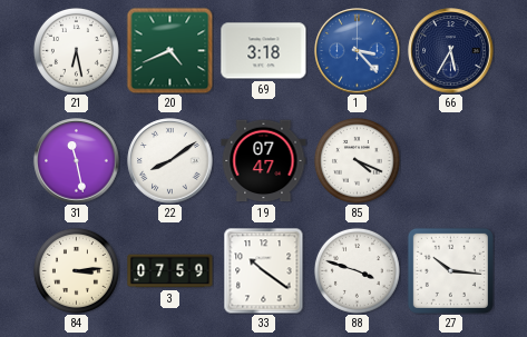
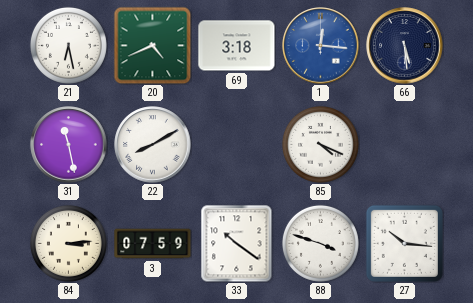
1: 3:23 -> 12:16 (321, 46)
66: 5:35 -> 5:29 (405, 46)
22: 8:09 -> 8:10 (153, 145)
19: 07:47 -> none (264, 161)
